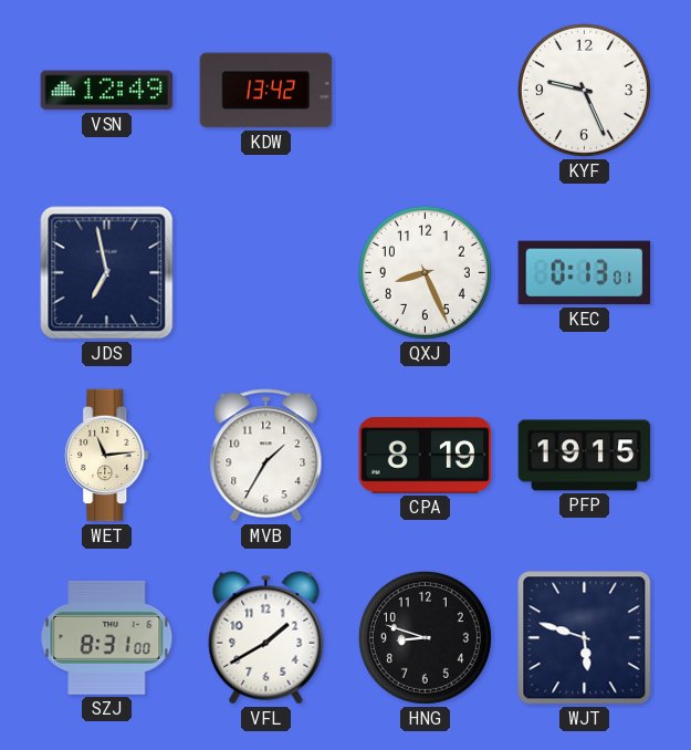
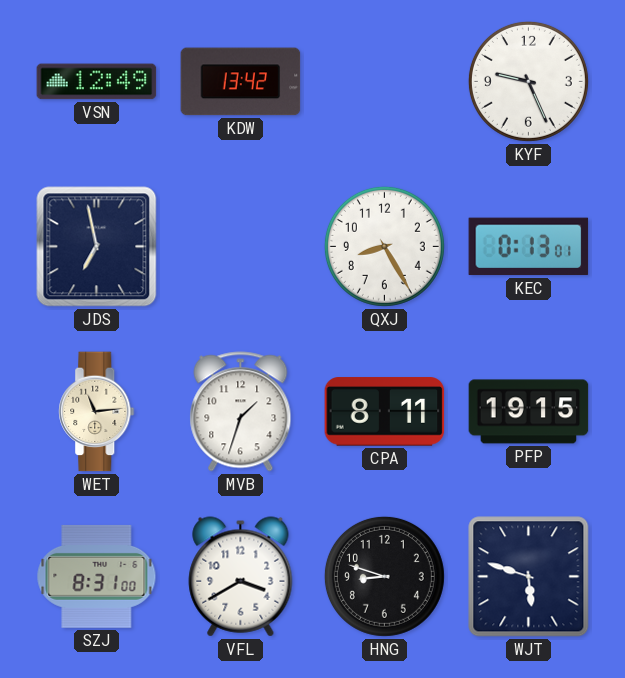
QXJ: 8:26 -> 8:25 (384, 246)
MVB: 1:35 -> 1:33 (241, 412)
CPA: 8:19 -> 8:11 (385, 412)
VFL: 1:40 -> 3:40 (241, 577)
